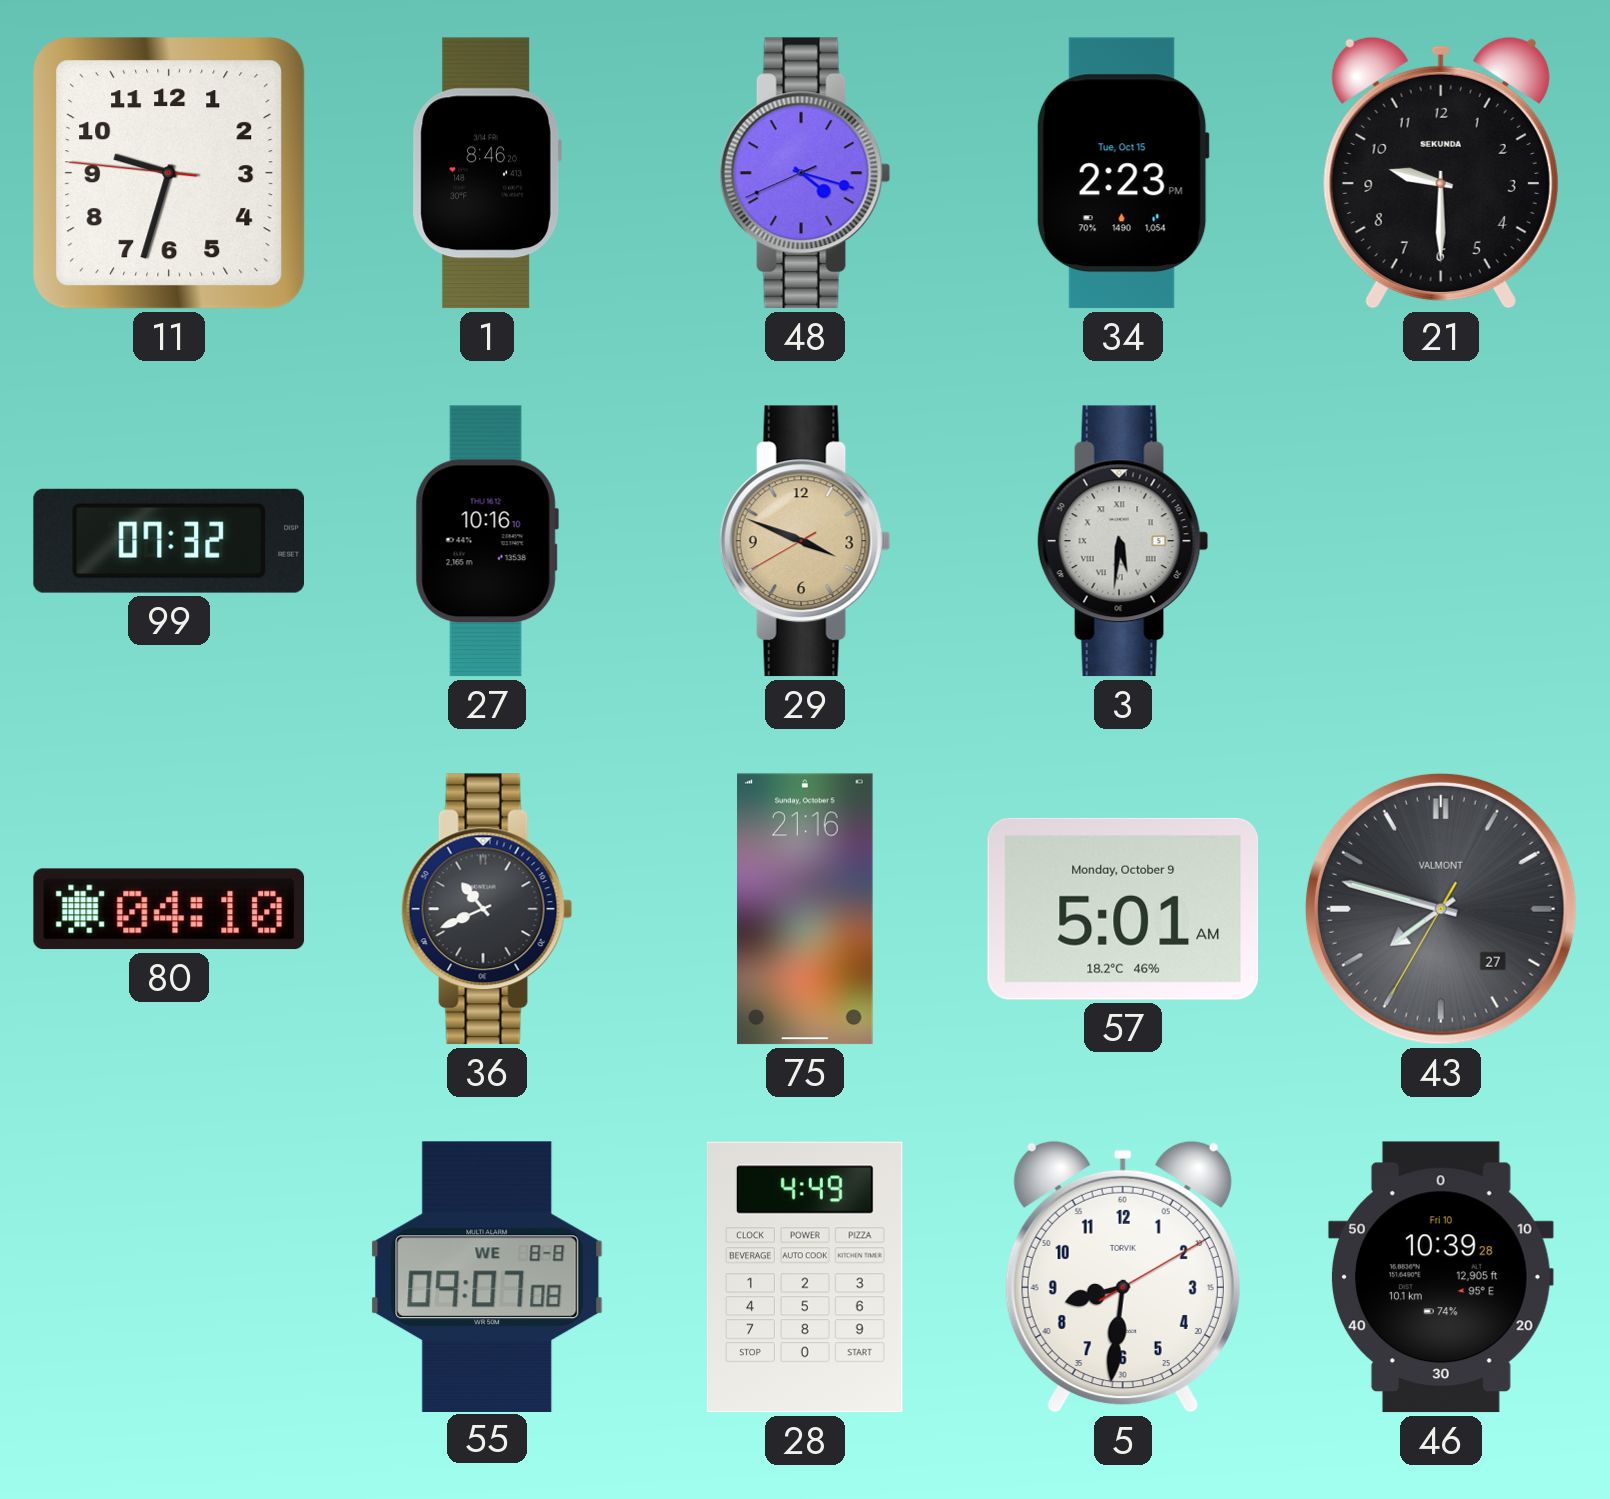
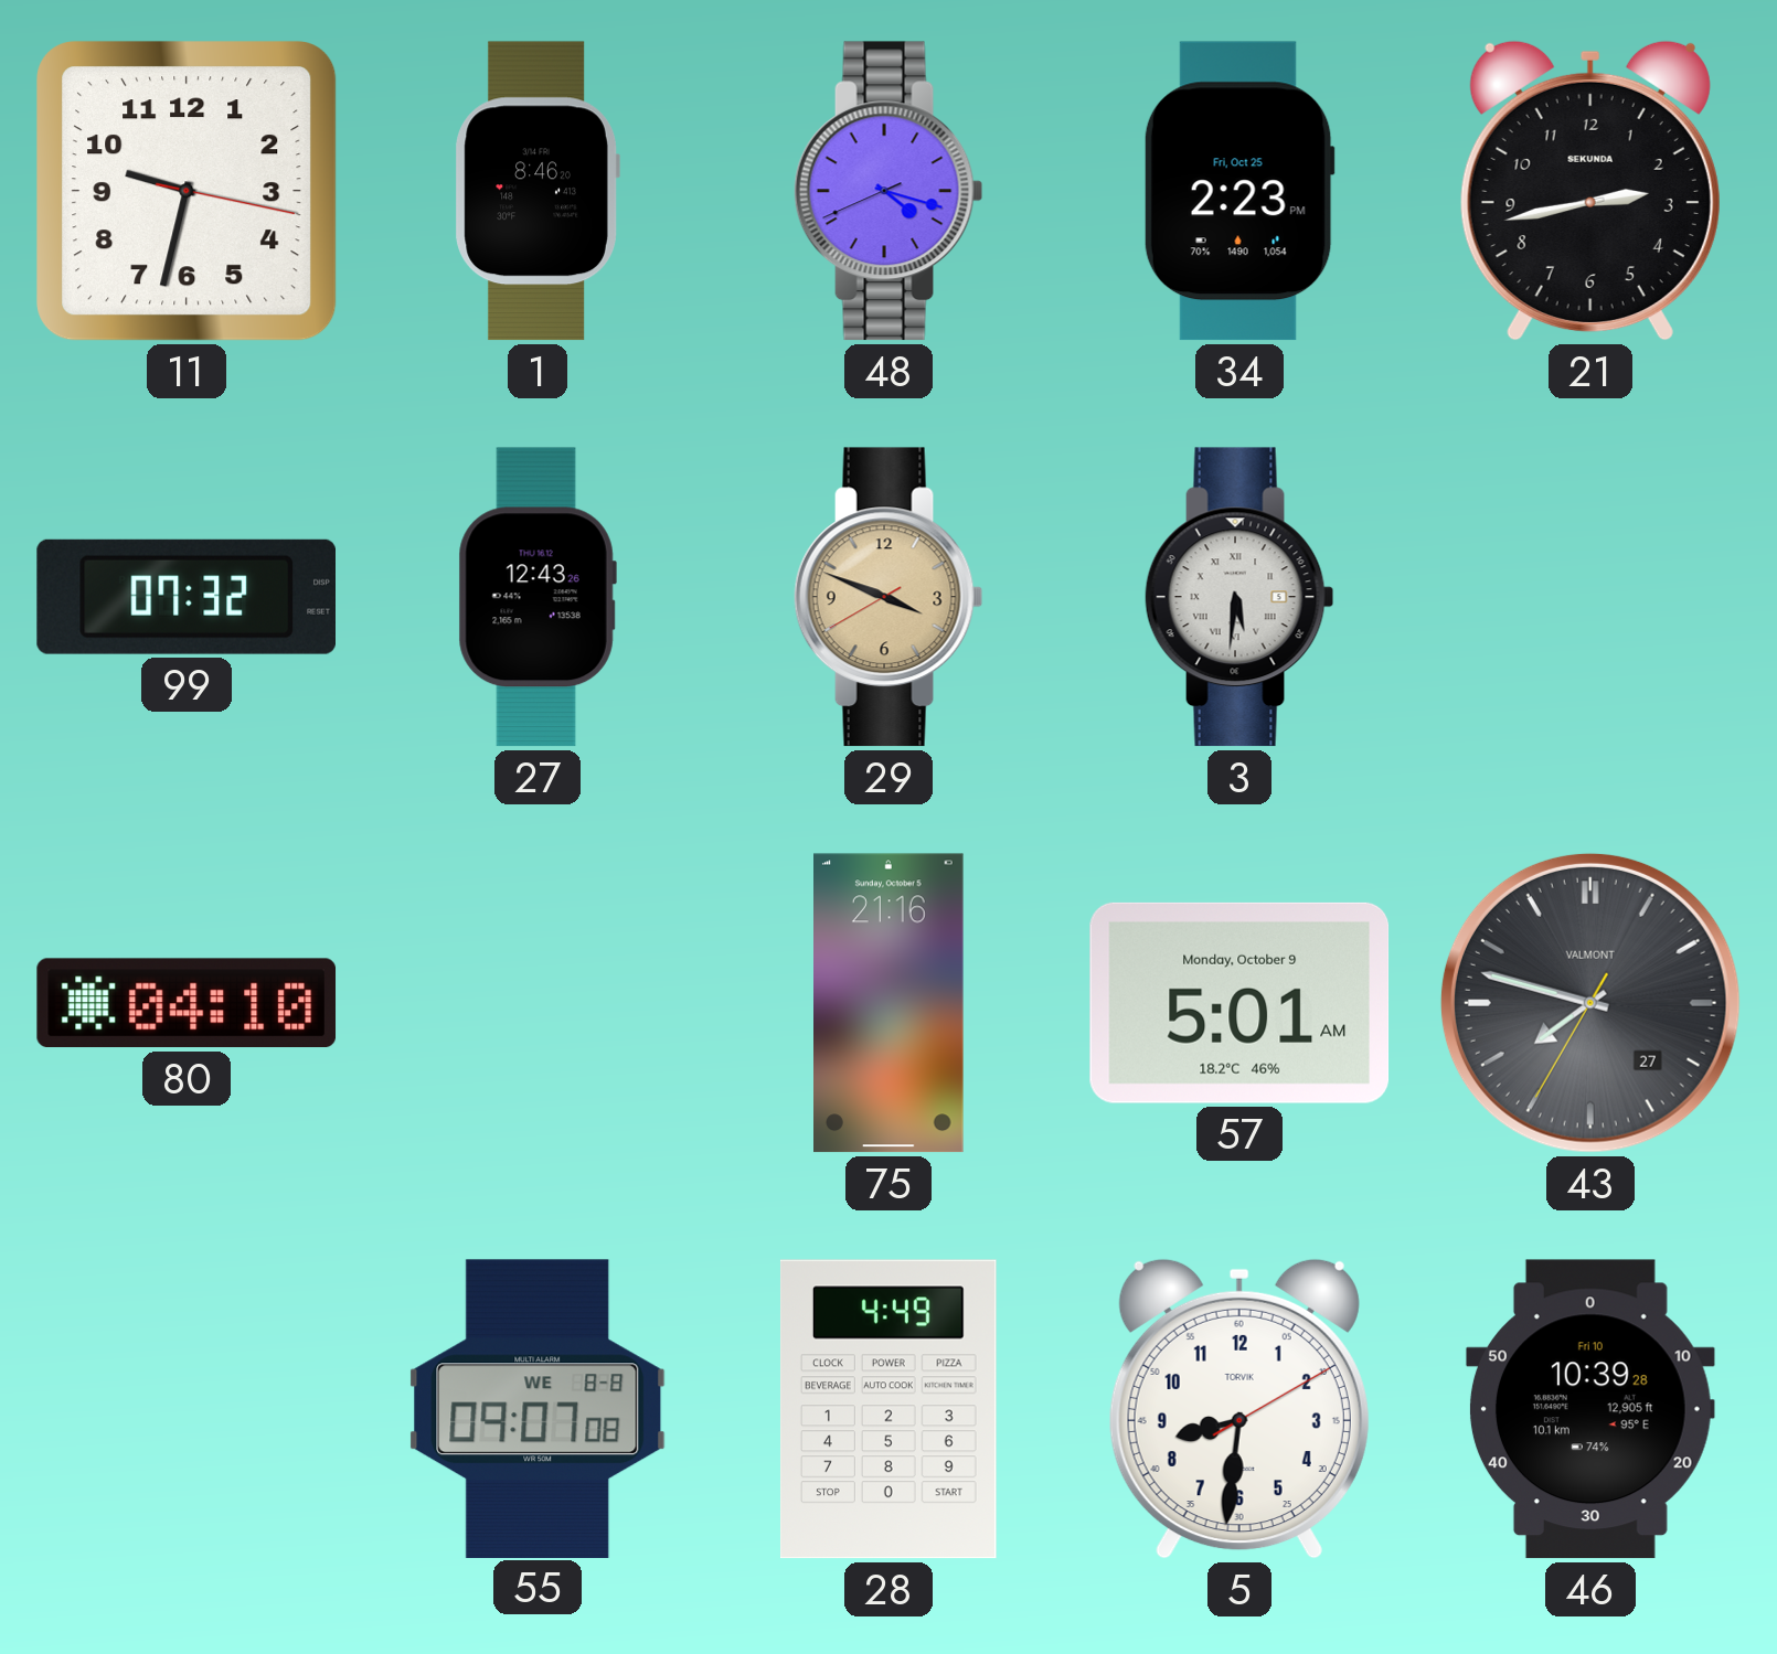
11: 9:32:46 -> 9:32:17 (187, 191)
34 date: Tue, Oct 15 -> Fri, Oct 25 (1239, 191)
21: 9:30 -> 2:43 (1590, 191)
27: 10:16 -> 12:43 (538, 597)
36: 10:41 -> none (487, 909)
